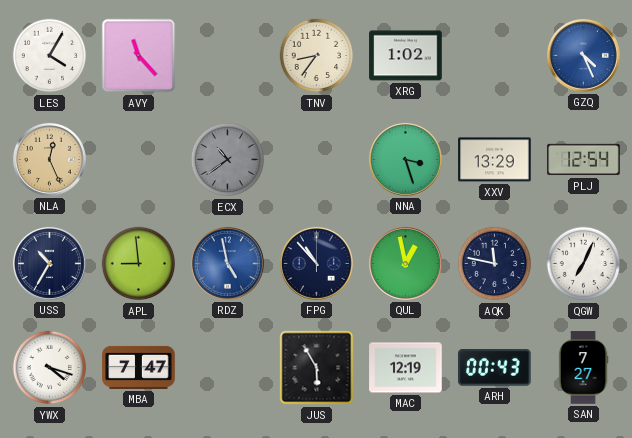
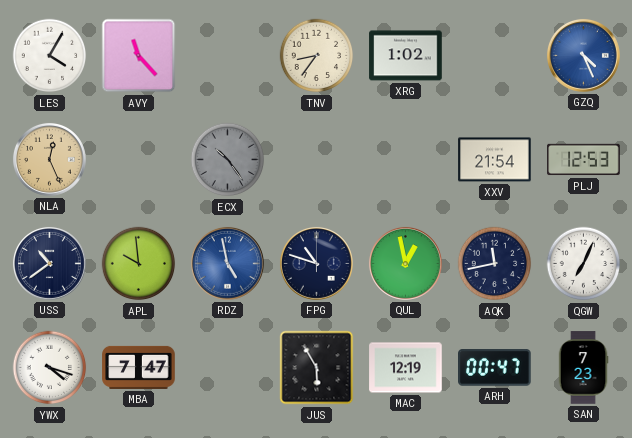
ECX: 10:39 -> 10:24 (228, 160)
NNA: 3:27 -> none (405, 159)
XXV: 13:29 -> 21:54 (495, 160)
PLJ: 12:54 -> 12:53 (584, 160)
USS: 10:35 -> 10:39 (49, 263)
APL: 8:59 -> 9:59 (139, 264)
FPG: 10:53 -> 10:48 (316, 263)
AQK: 11:47 -> 11:43 (495, 264)
ARH: 00:43 -> 00:47 (495, 368)
SAN: 7:27 -> 7:23 (583, 368)
